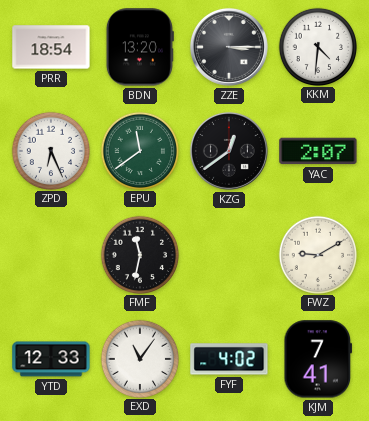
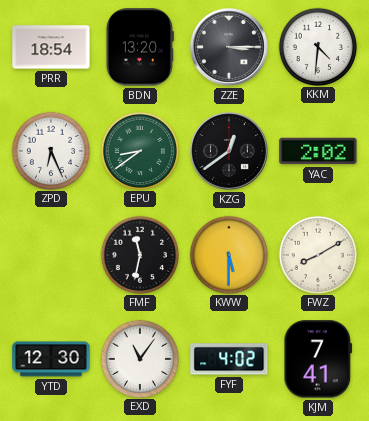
EPU: 11:39 -> 8:39 (139, 150)
YAC: 2:07 -> 2:02 (318, 151)
KWW: none -> 5:30 (228, 254)
FWZ: 9:10 -> 8:10 (317, 254)
YTD: 12:33 -> 12:30 (51, 359)
